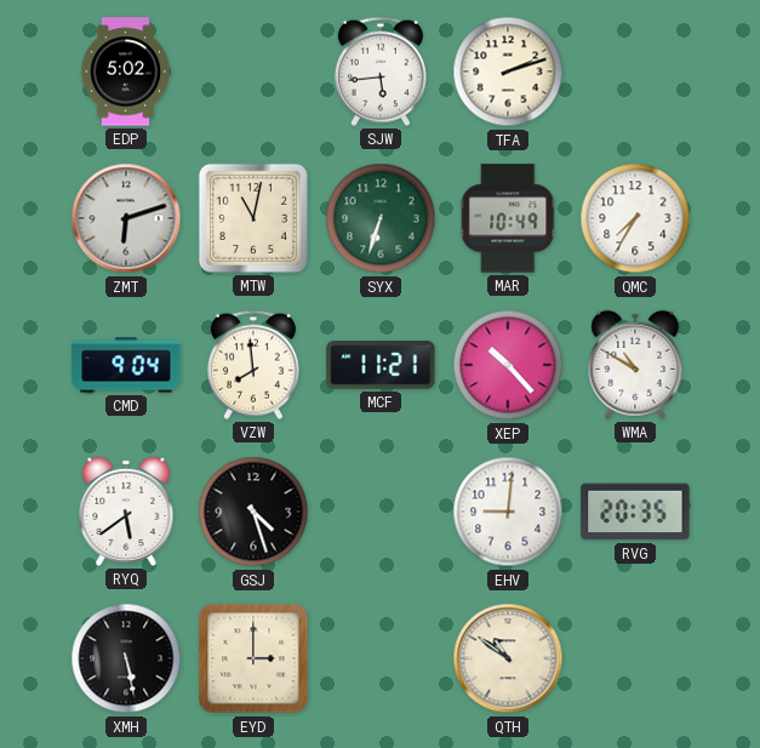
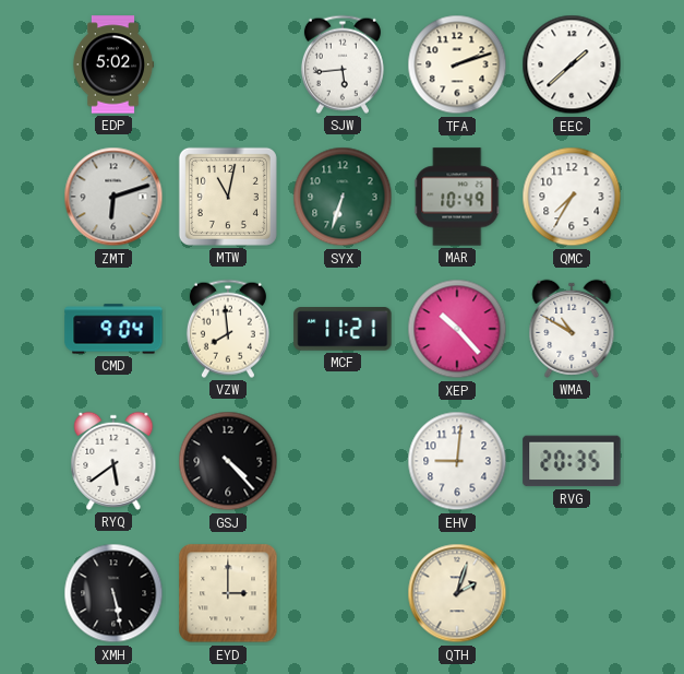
EEC: none -> 1:38 (572, 64)
GSJ: 4:27 -> 4:23 (228, 461)
QTH: 10:51 -> 2:03 (457, 593)
